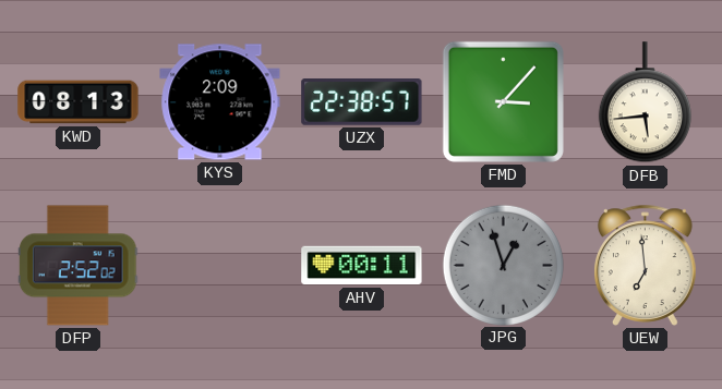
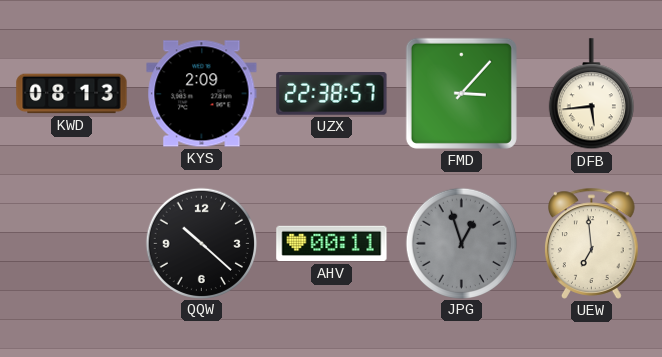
DFP: 2:52 -> none (77, 266)
QQW: none -> 10:22 (201, 243)
